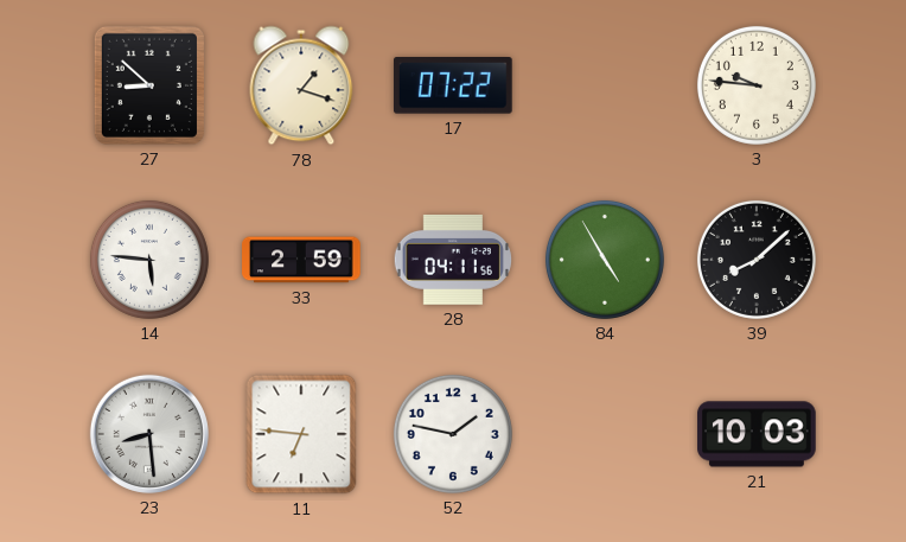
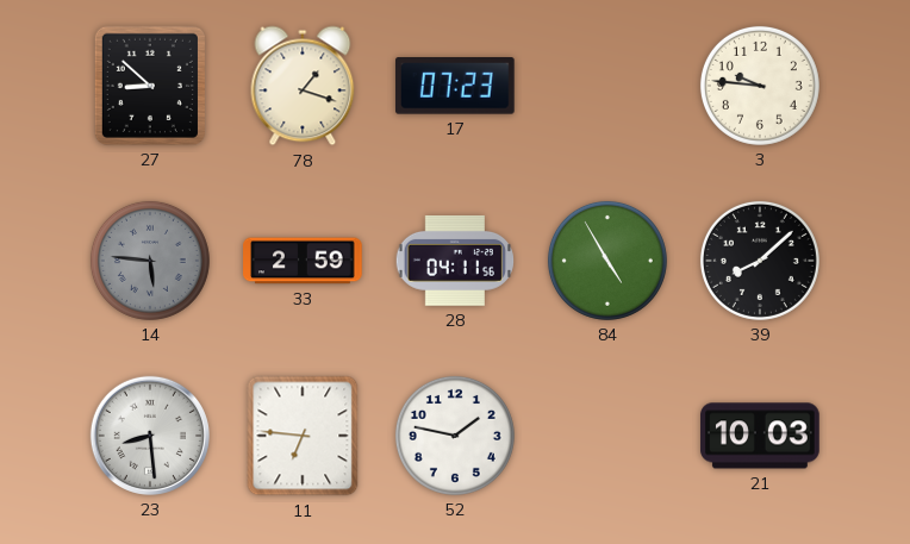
17: 07:22 -> 07:23 (455, 87)
14 dial: white -> grey (150, 261)
